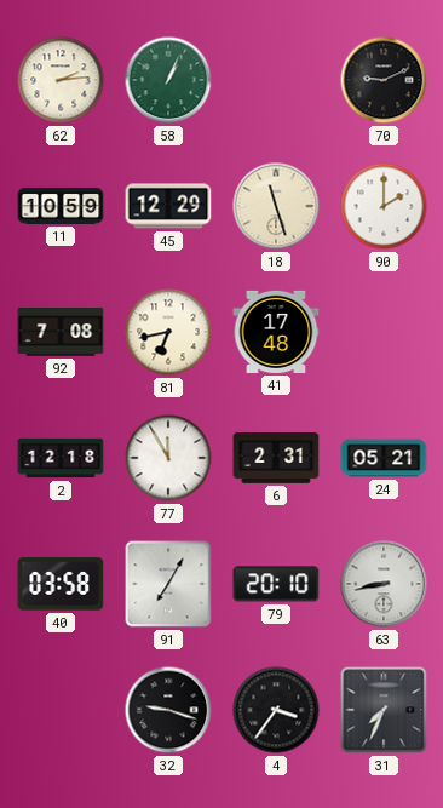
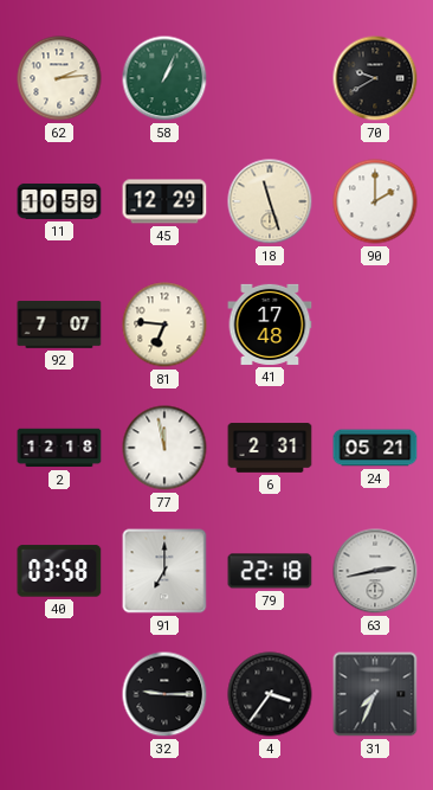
70: 9:11 -> 9:40 (375, 78)
92: 7:08 -> 7:07 (59, 326)
81: 6:43 -> 6:46 (164, 325)
77: 11:55 -> 11:58 (164, 448)
91: 7:05 -> 7:00 (164, 571)
79: 20:10 -> 22:18 (270, 571)
63: 8:43 -> 2:43 (375, 571)
32: 9:18 -> 9:15 (164, 694)
